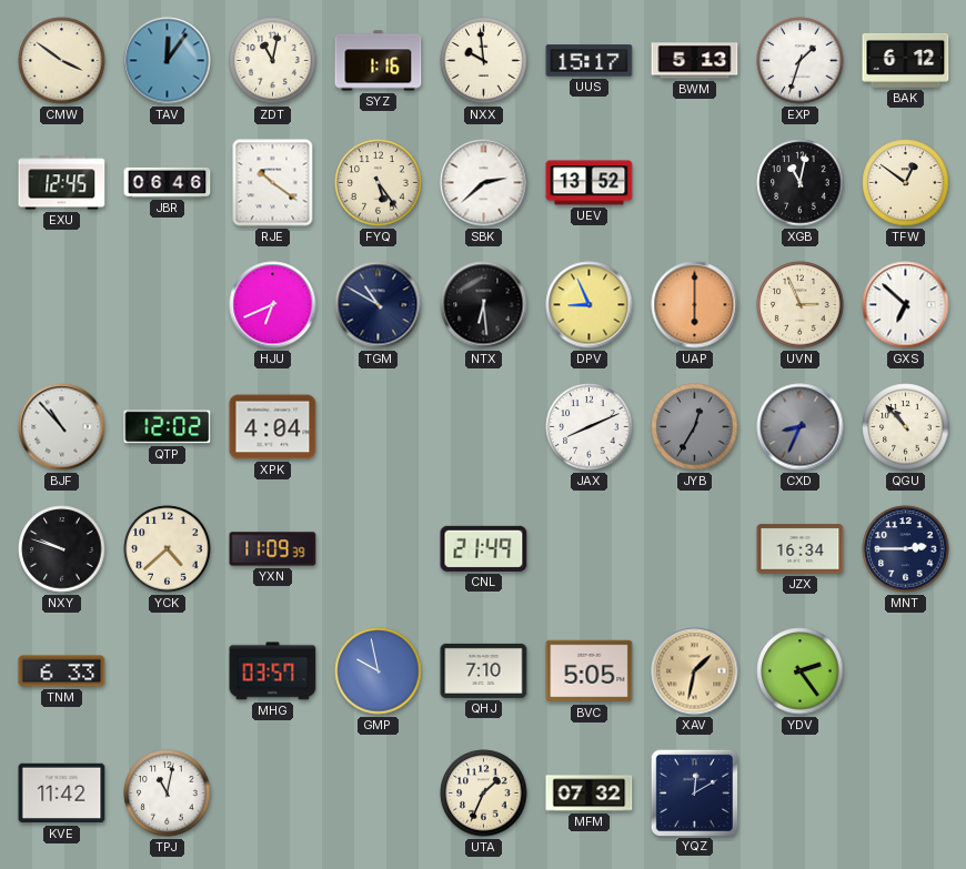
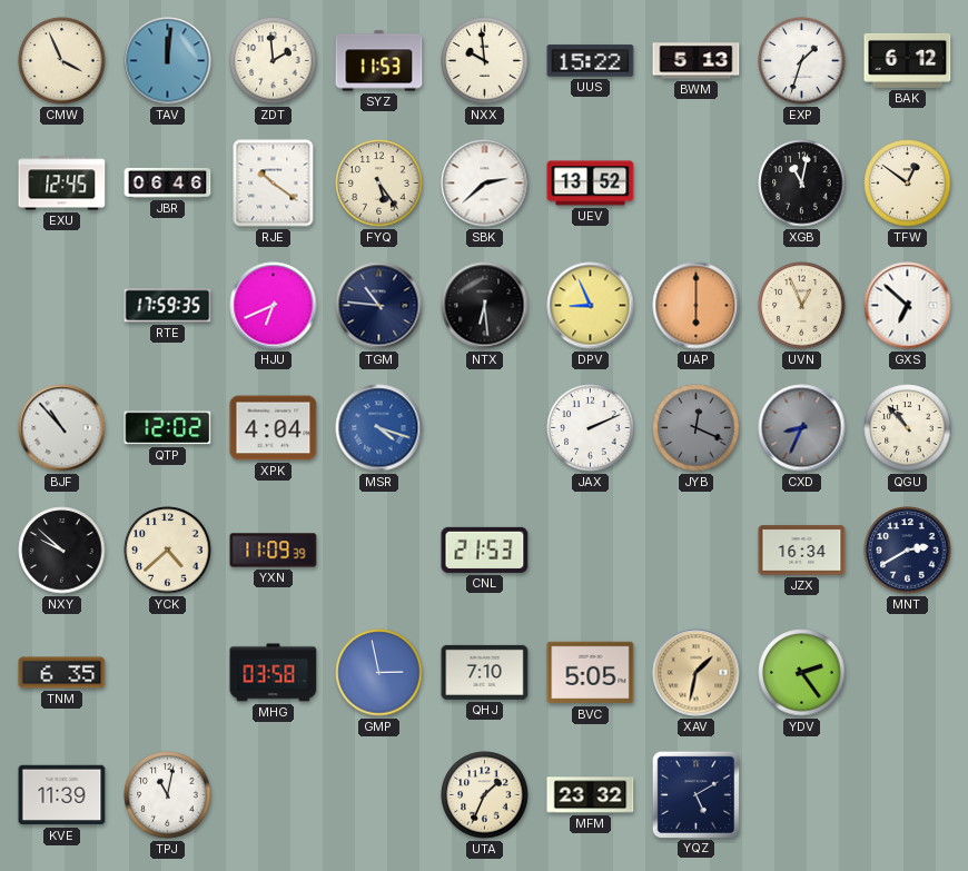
CMW: 3:51 -> 3:56 (62, 61)
TAV: 12:06 -> 12:01 (168, 61)
ZDT: 11:02 -> 1:59 (274, 61)
SYZ: 1:16 -> 11:53 (379, 61)
UUS: 15:17 -> 15:22 (591, 61)
RTE: none -> 17:59 (168, 306)
TGM: 10:50 -> 10:46 (379, 306)
UVN: 2:56 -> 12:56 (802, 306)
MSR: none -> 4:18 (379, 428)
JAX: 8:11 -> 2:11 (591, 428)
JYB: 12:35 -> 12:19 (697, 428)
NXY: 9:48 -> 9:52 (62, 551)
CNL: 21:49 -> 21:53 (485, 550)
MNT: 2:45 -> 2:40 (908, 551)
TNM: 6:33 -> 6:35 (62, 673)
MHG: 03:57 -> 03:58 (274, 673)
GMP: 9:58 -> 2:58 (379, 673)
KVE: 11:42 -> 11:39 (62, 795)
MFM: 07:32 -> 23:32 (591, 795)
YQZ: 12:10 -> 5:10 (695, 794)
